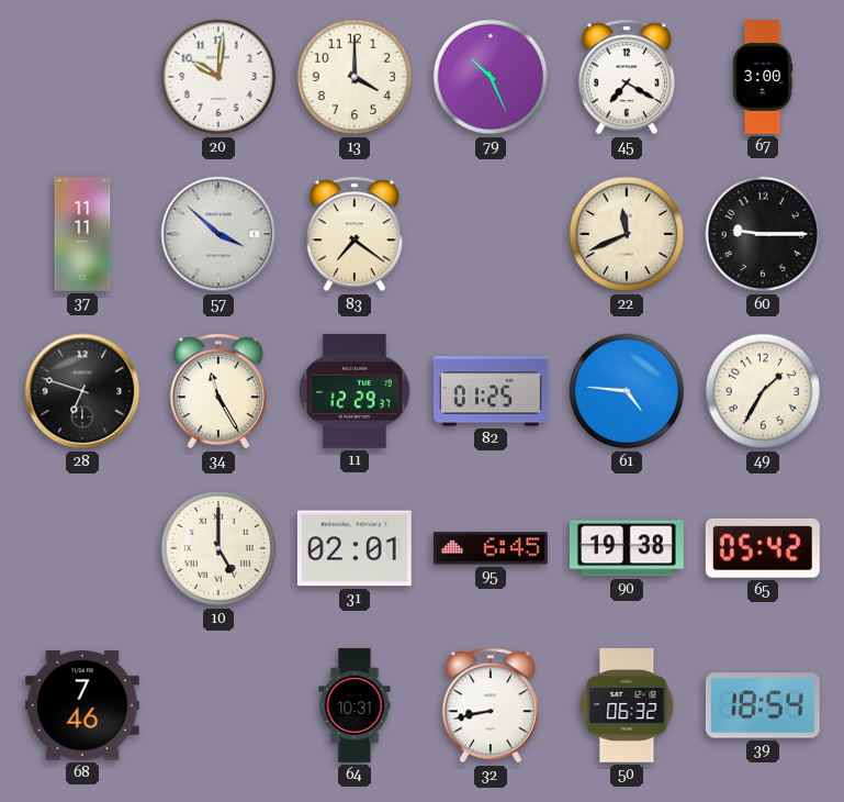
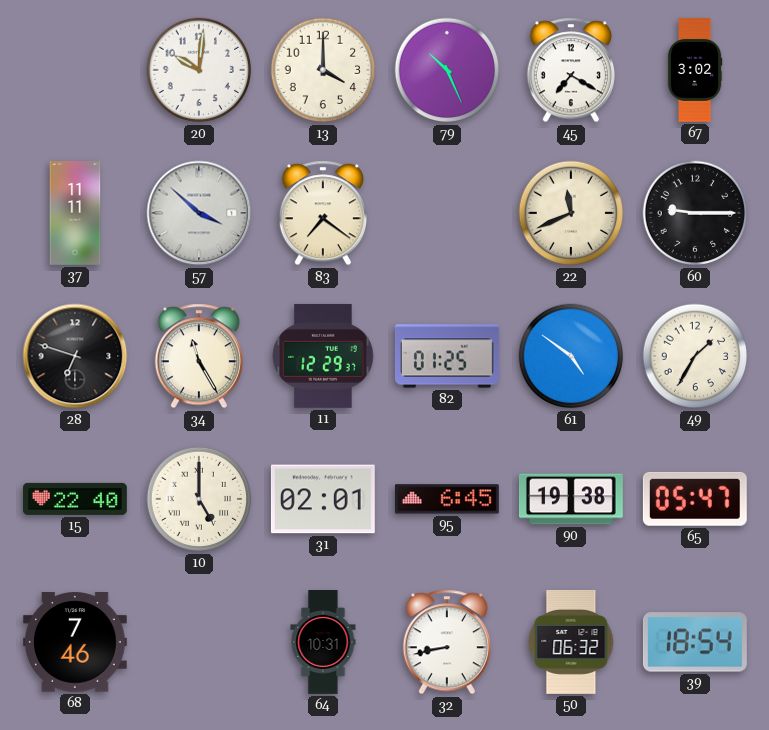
67: 3:00 -> 3:02 (695, 71)
61: 4:46 -> 4:51 (571, 356)
15: none -> 22:40 (75, 499)
65: 05:42 -> 05:47 (695, 499)
